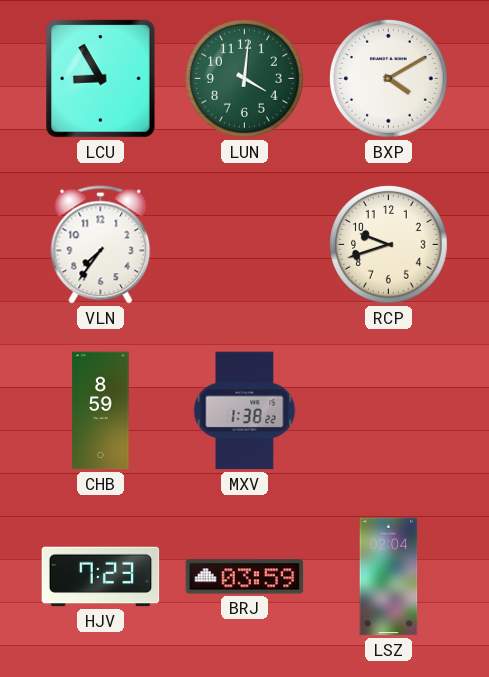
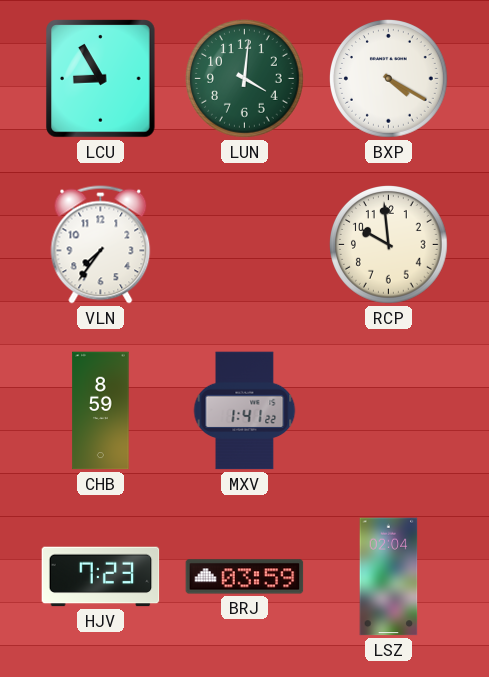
BXP: 4:10 -> 4:20 (389, 79)
RCP: 9:42 -> 9:59 (389, 245)
MXV: 1:38 -> 1:41 (245, 411)
